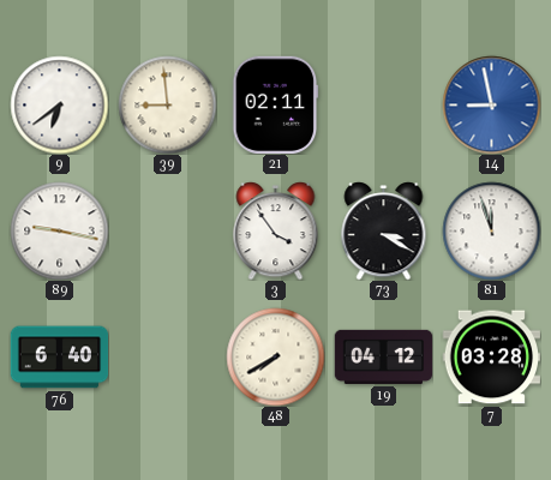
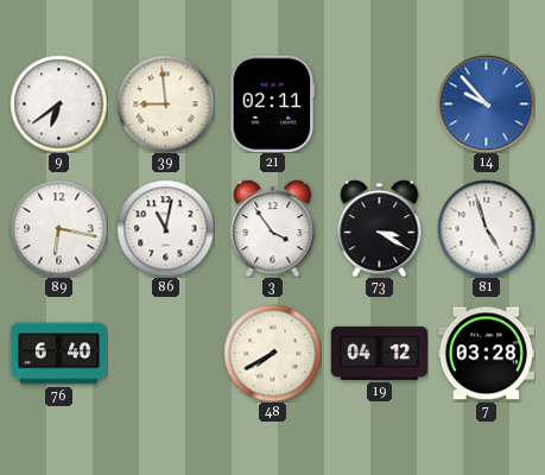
14: 8:58 -> 9:53 (486, 103)
89: 9:17 -> 6:17 (58, 228)
86: none -> 11:02 (165, 228)
81: 11:57 -> 4:57 (486, 228)
